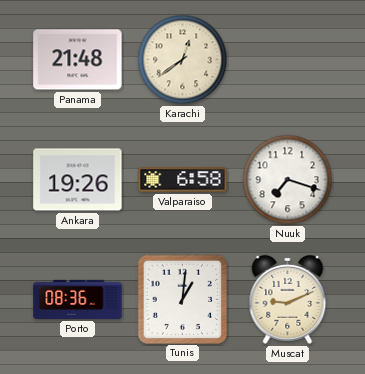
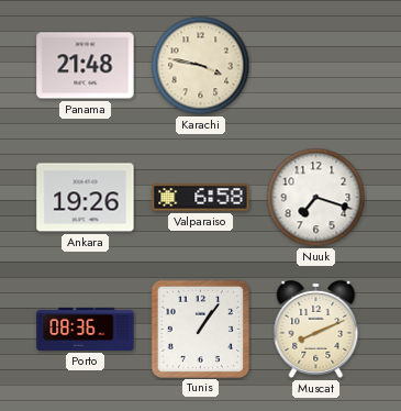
Karachi: 12:39 -> 3:47 (201, 66)
Tunis: 1:01 -> 1:06 (200, 329)
Muscat: 9:11 -> 8:11 (316, 329)
